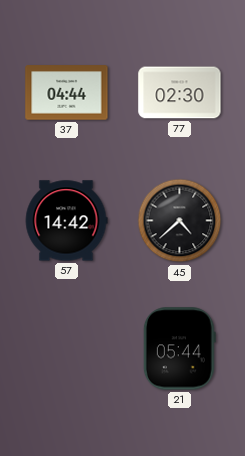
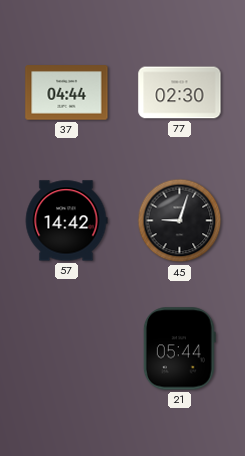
45: 4:38 -> 9:03 (180, 221)
